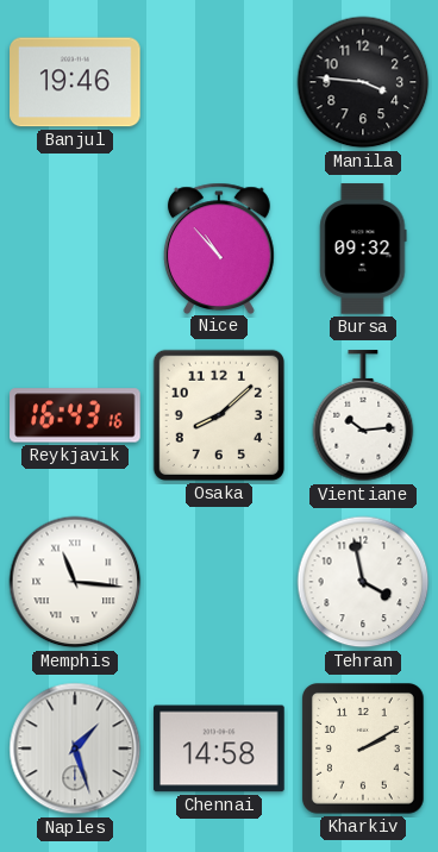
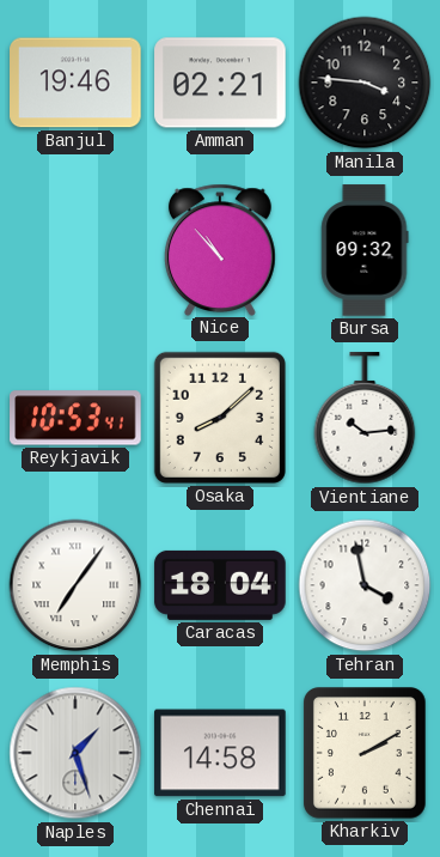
Amman: none -> 02:21 (220, 83)
Reykjavik: 16:43 -> 10:53 (75, 418)
Memphis: 11:16 -> 7:06 (75, 585)
Caracas: none -> 18:04 (220, 585)
